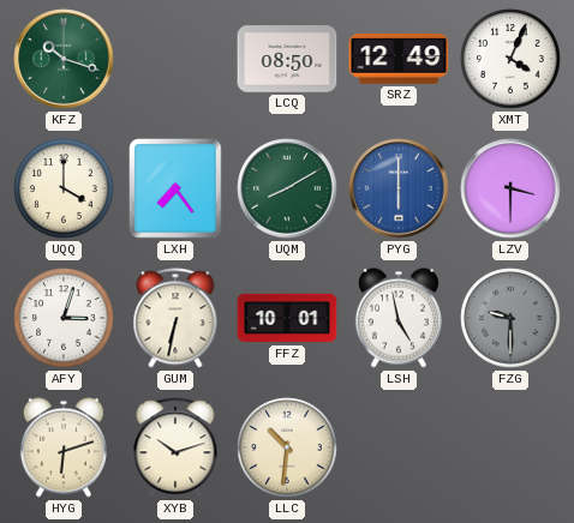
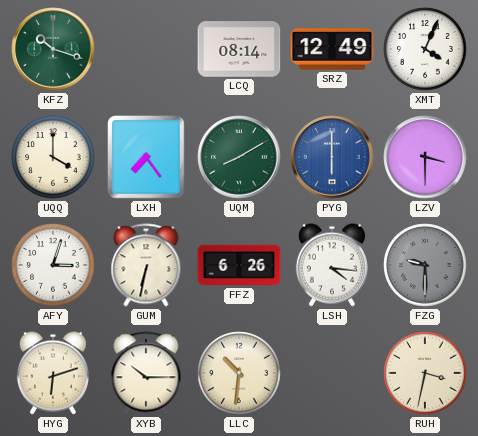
LCQ: 08:50 -> 08:14 (239, 49)
FFZ: 10:01 -> 6:26 (239, 265)
LSH: 4:58 -> 4:16 (332, 265)
XYB: 10:12 -> 10:15 (146, 373)
RUH: none -> 3:32 (425, 373)
